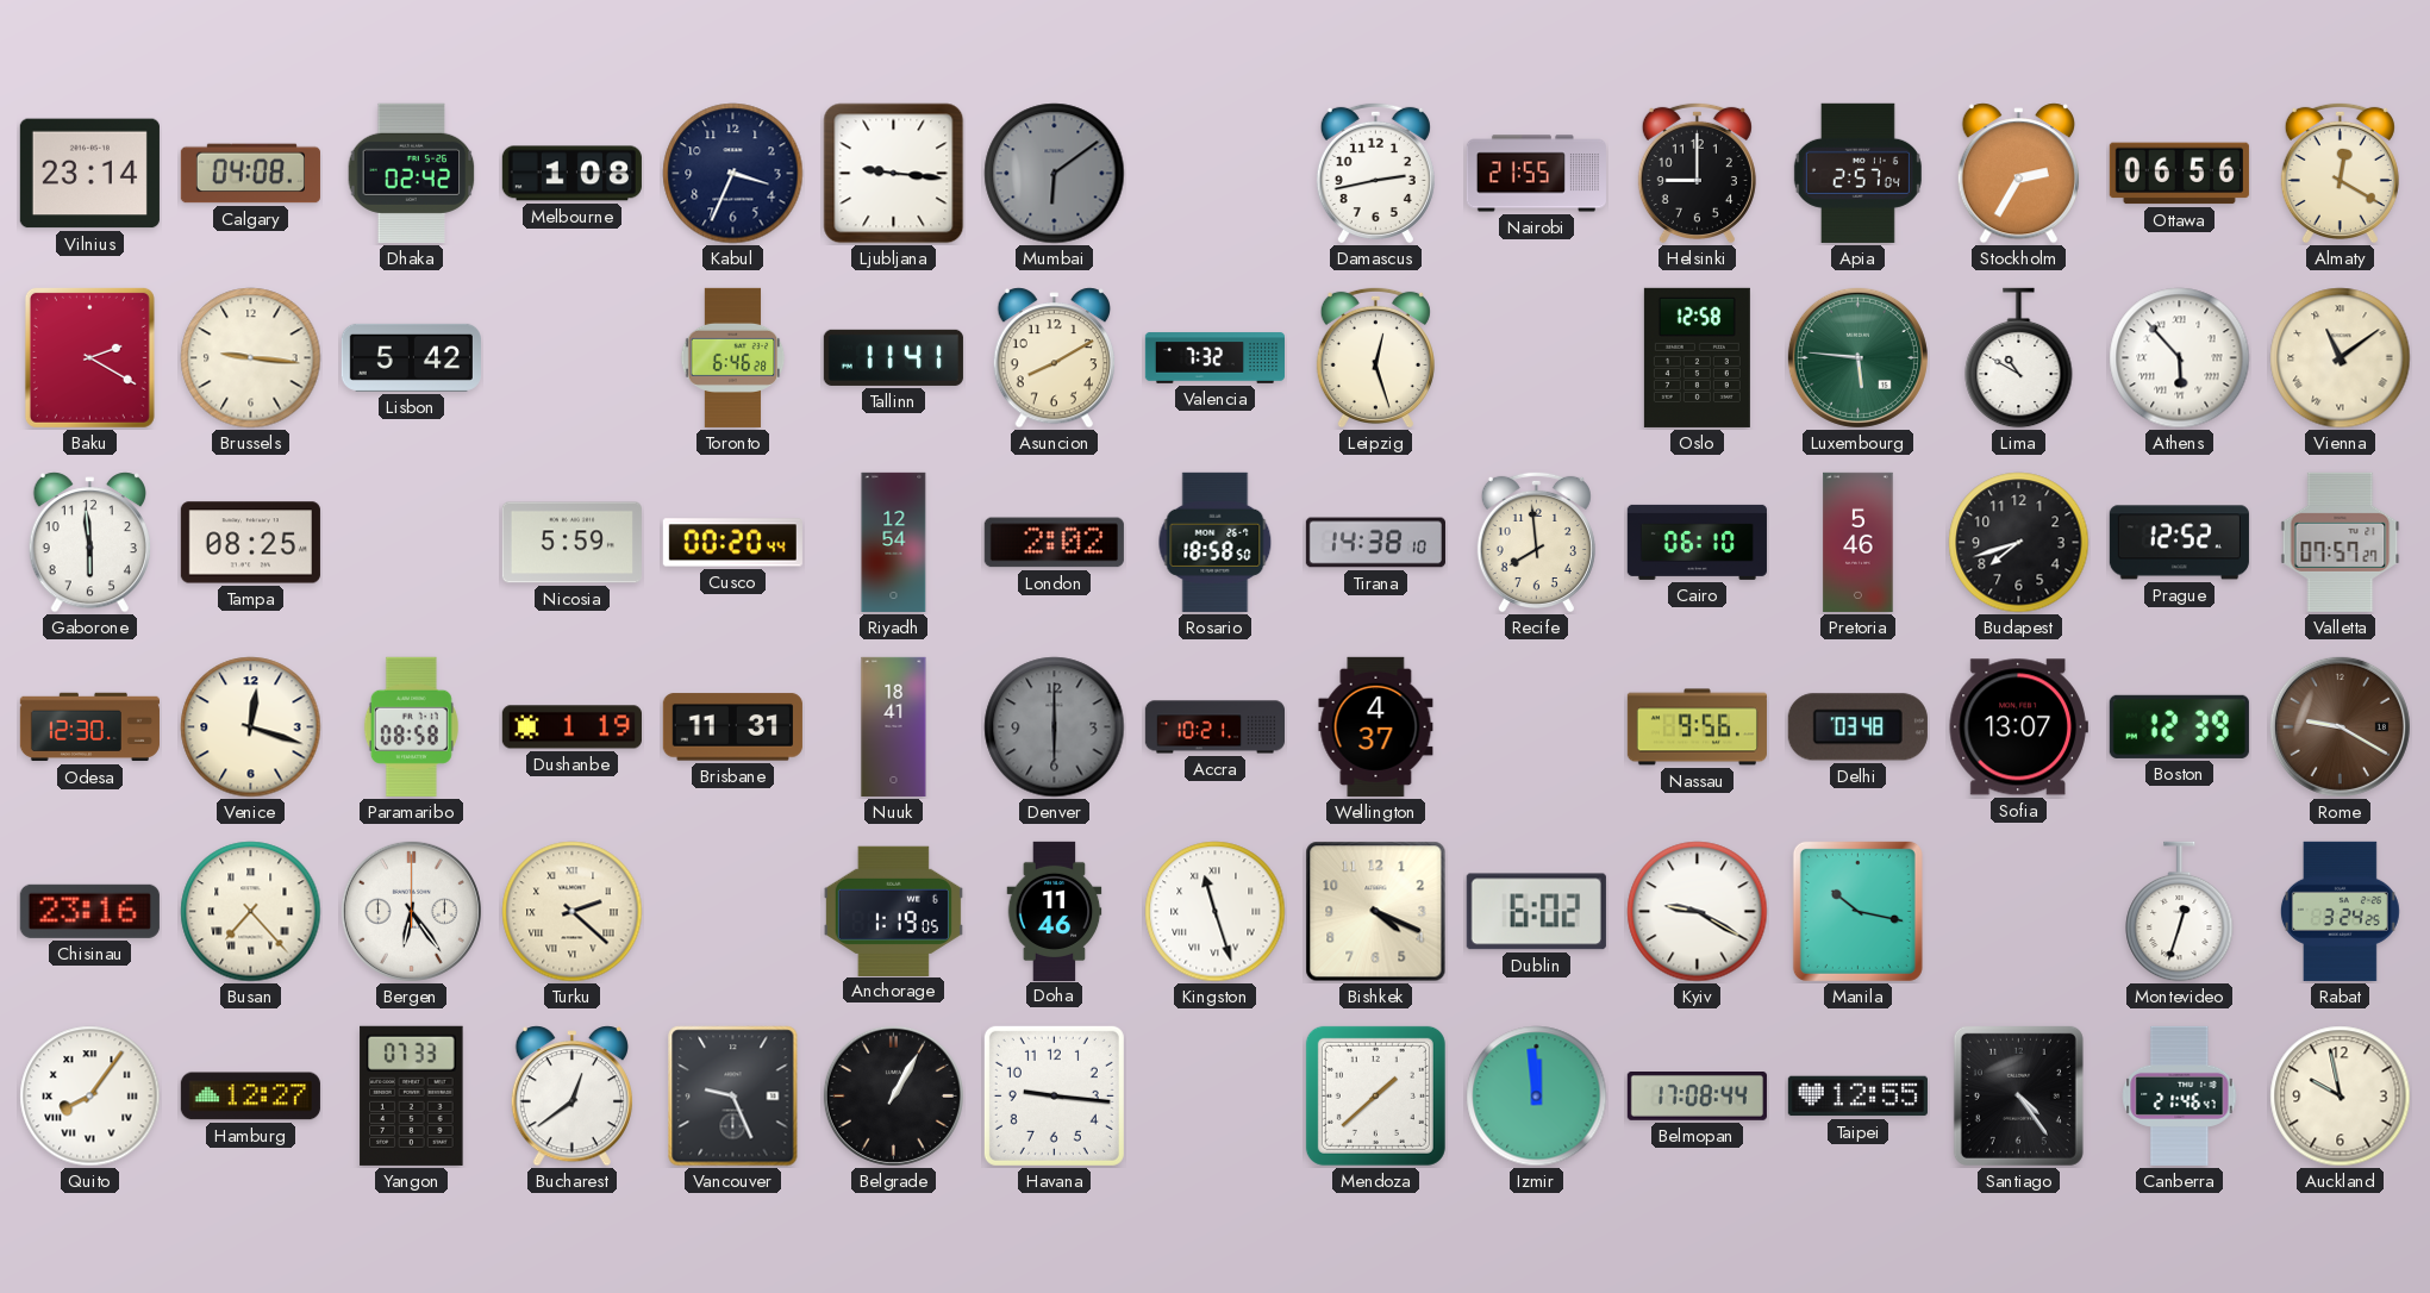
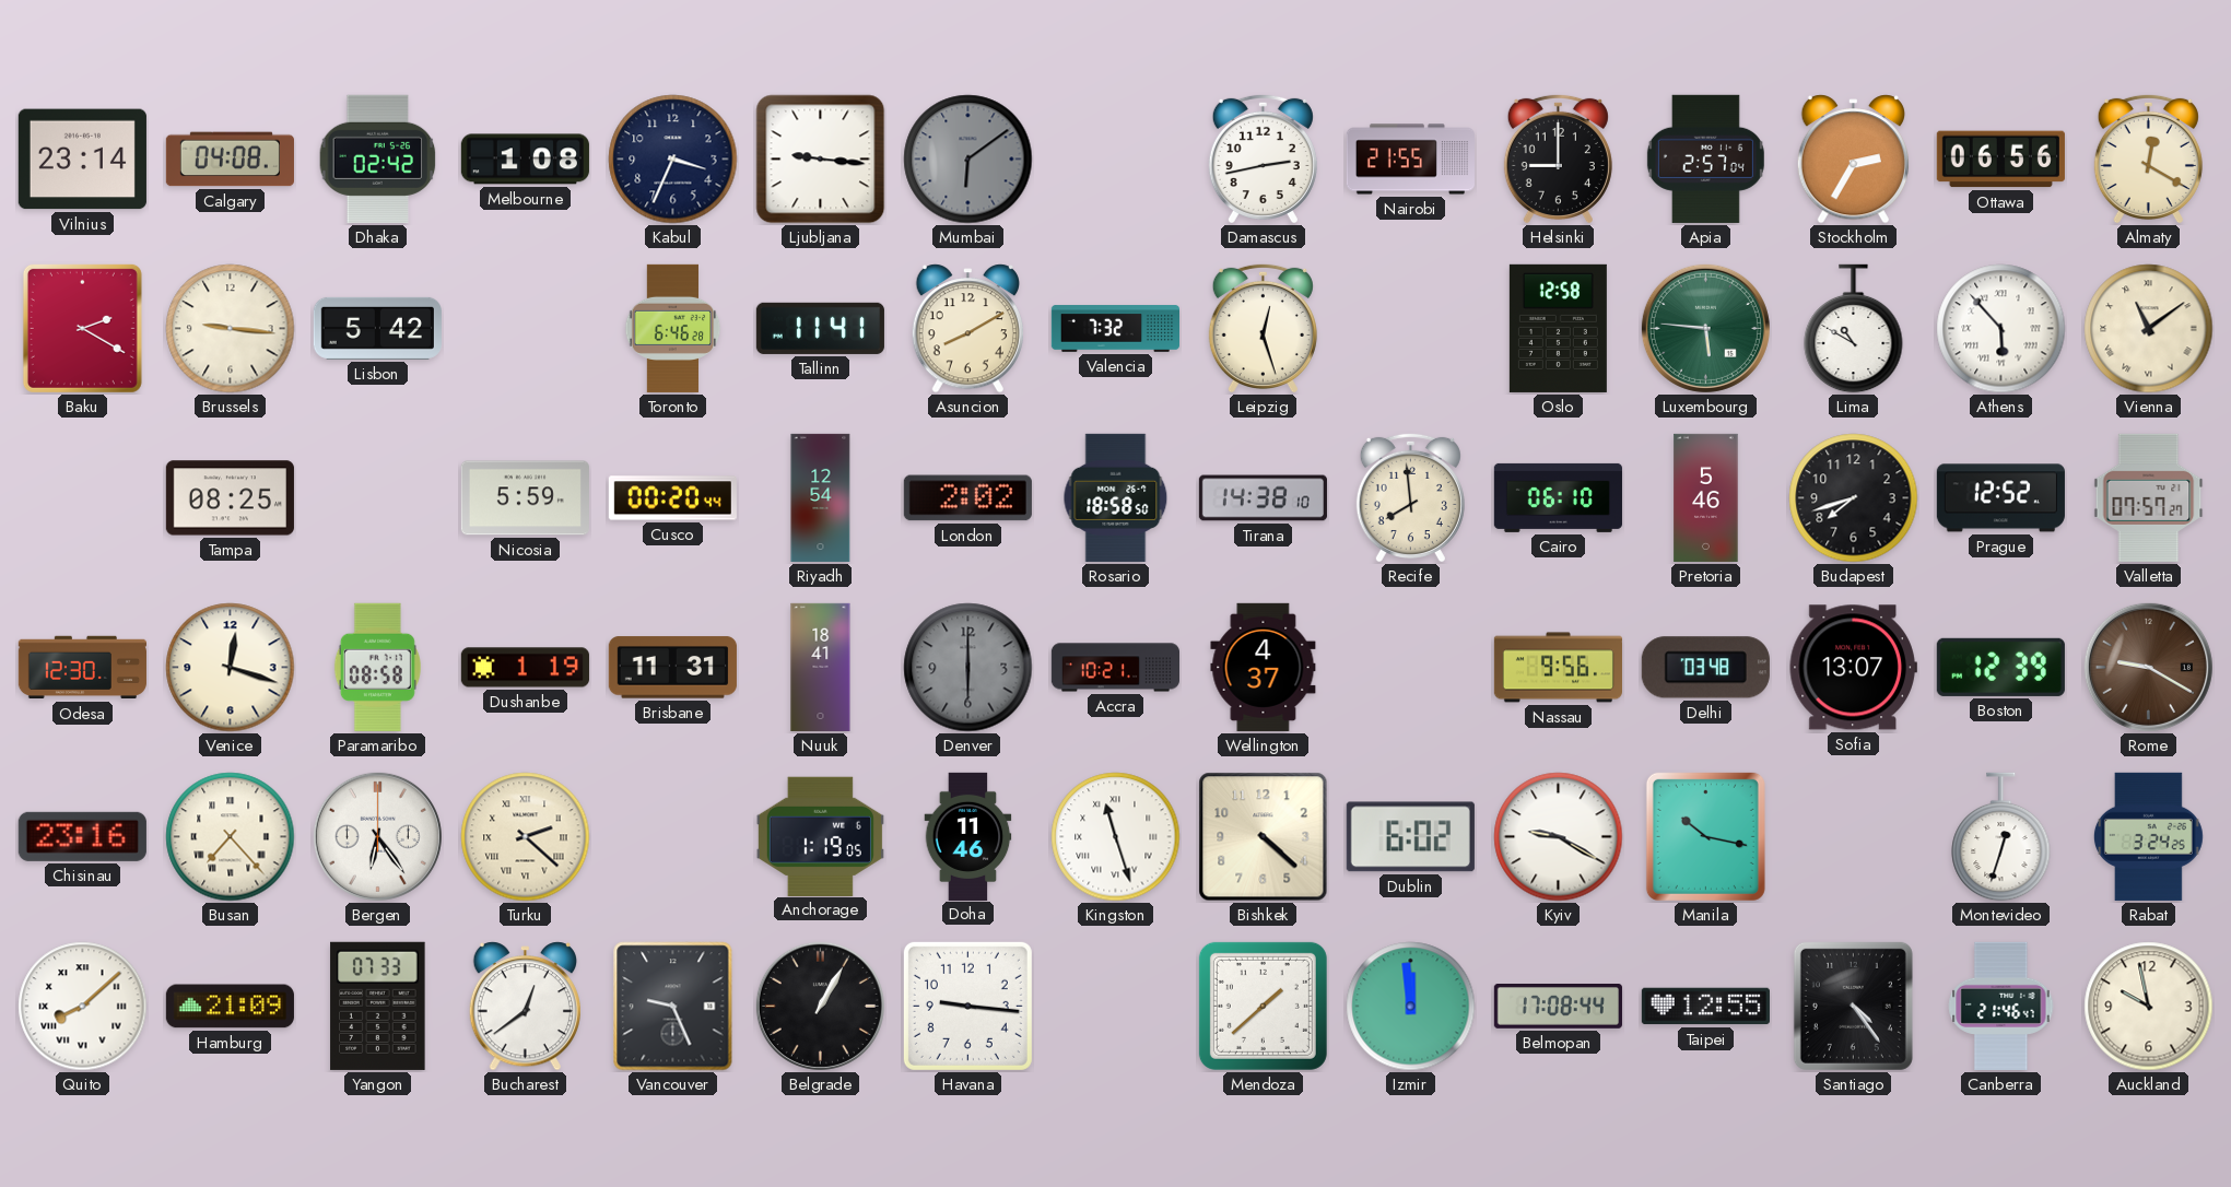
Gaborone: 5:59 -> none (89, 543)
Bishkek: 4:19 -> 4:22 (1264, 837)
Quito: 8:06 -> 8:08 (83, 1007)
Hamburg: 12:27 -> 21:09 (230, 1007)
